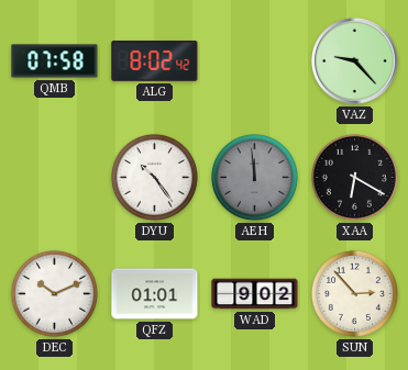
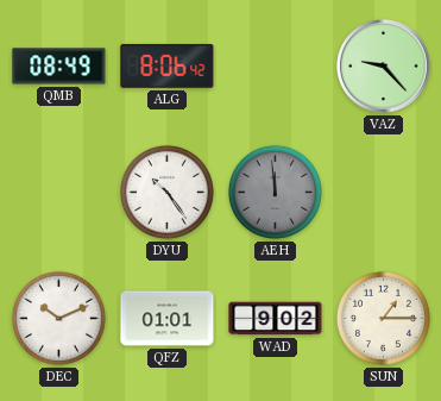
QMB: 07:58 -> 08:49 (59, 67)
ALG: 8:02 -> 8:06 (168, 67)
XAA: 6:20 -> none (354, 177)
SUN: 2:53 -> 1:15 (383, 318)
